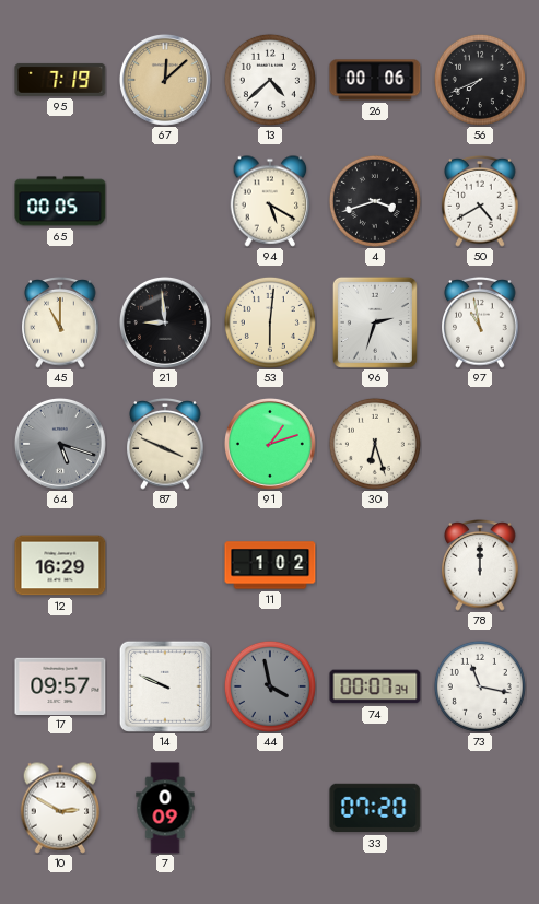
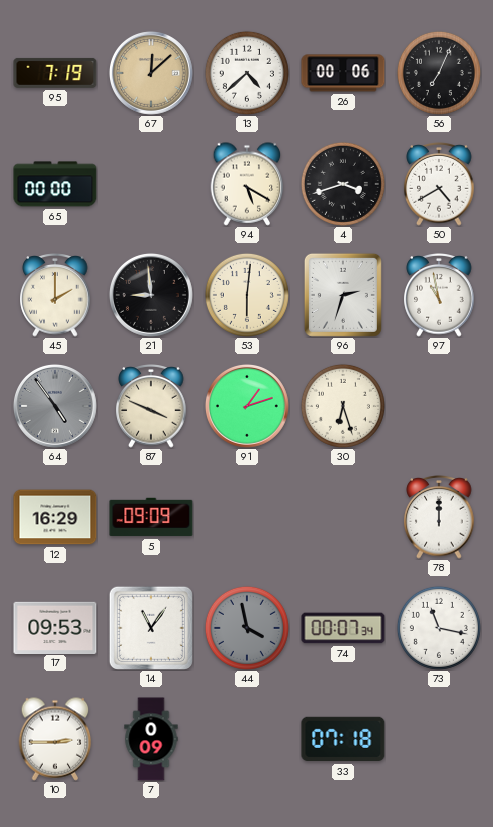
56: 7:41 -> 7:04 (439, 73)
65: 00:05 -> 00:00 (55, 184)
45: 11:00 -> 2:00 (55, 295)
64: 5:18 -> 4:54 (55, 406)
5: none -> 09:09 (151, 517)
11: 1:02 -> none (270, 565)
17: 09:57 -> 09:53 (55, 627)
14: 9:49 -> 11:06 (151, 628)
10: 2:50 -> 2:45 (55, 739)
33: 07:20 -> 07:18 (343, 739)
